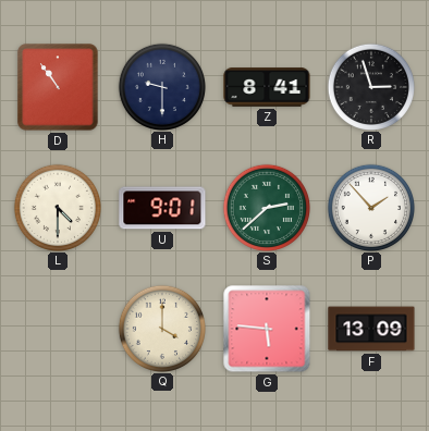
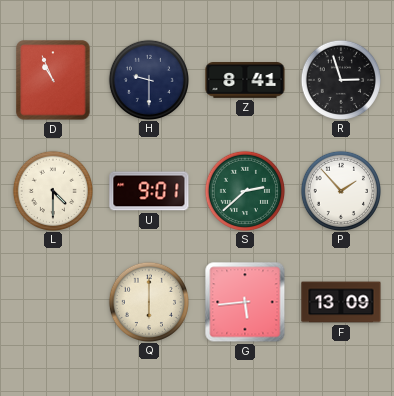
D: 10:54 -> 10:56 (53, 80)
Q: 4:00 -> 6:00 (148, 301)
G: 5:46 -> 5:44 (245, 302)
